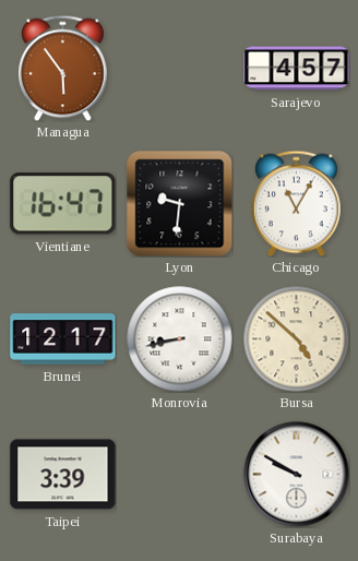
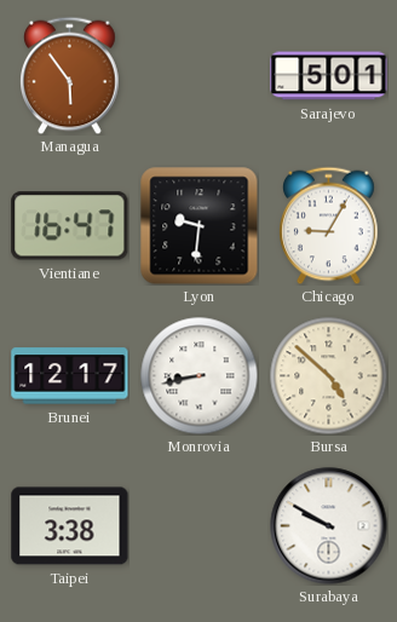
Sarajevo: 4:57 -> 5:01 (329, 76)
Chicago: 11:05 -> 9:05 (329, 225)
Taipei: 3:39 -> 3:38 (70, 526)
